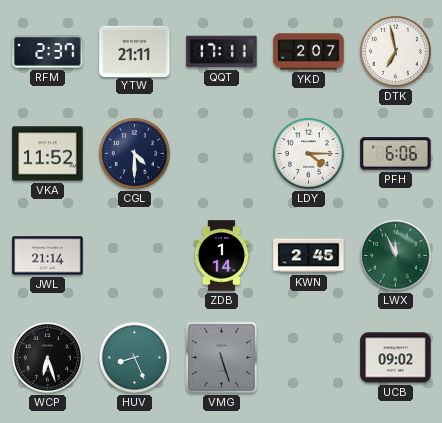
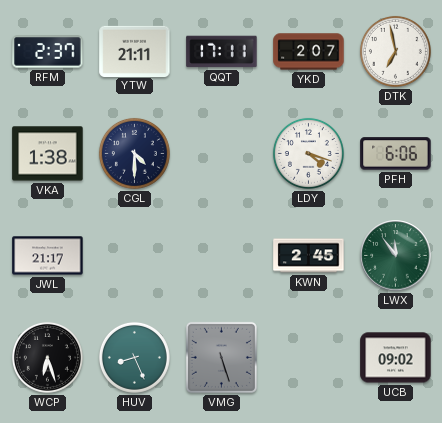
VKA: 11:52 -> 1:38 (48, 154)
LDY: 4:15 -> 4:18 (308, 153)
JWL: 21:14 -> 21:17 (48, 256)
ZDB: 1:14 -> none (222, 256)
LWX: 11:56 -> 11:54 (396, 256)
